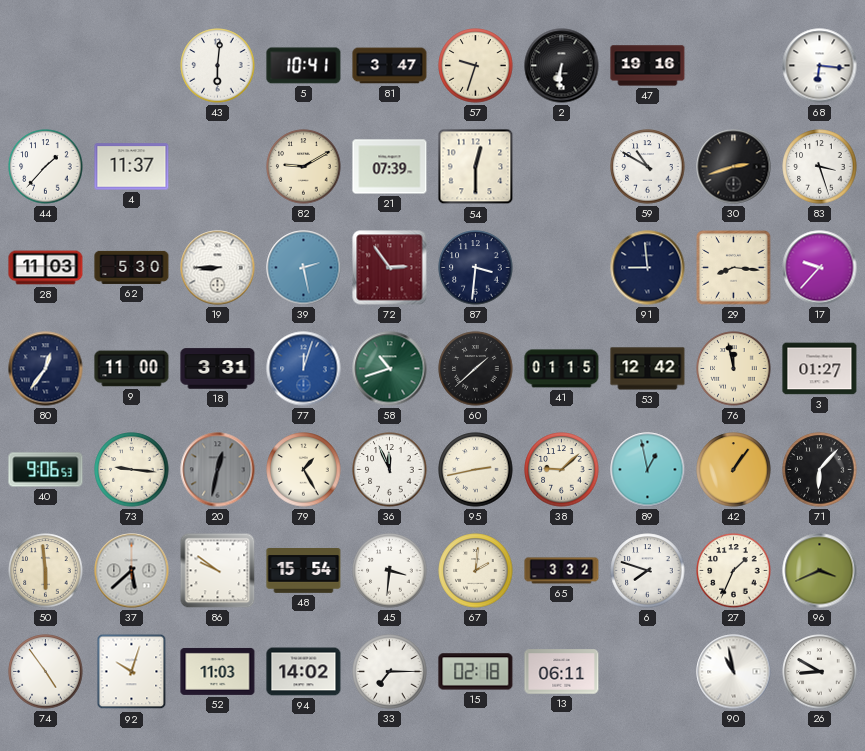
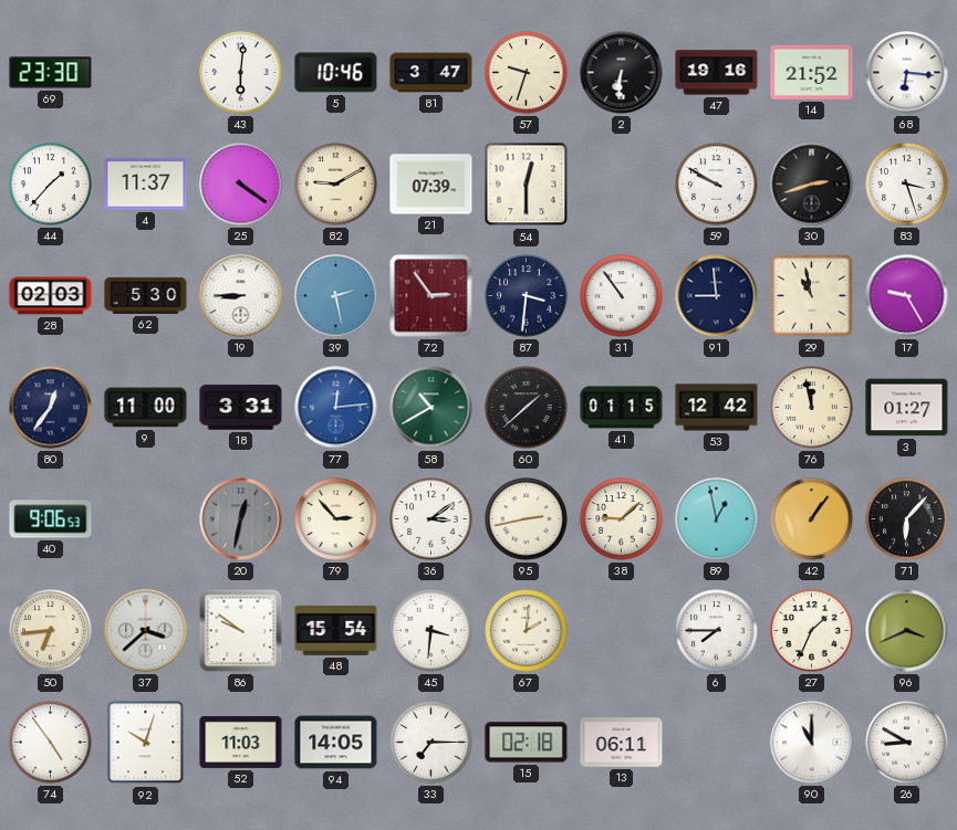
69: none -> 23:30 (51, 73)
5: 10:41 -> 10:46 (336, 73)
14: none -> 21:52 (812, 72)
25: none -> 4:21 (241, 185)
59: 10:50 -> 9:50 (717, 185)
28: 11:03 -> 02:03 (51, 296)
31: none -> 10:54 (622, 296)
29: 8:16 -> 10:58 (812, 296)
17: 9:37 -> 9:25 (907, 296)
77: 12:03 -> 12:14 (336, 408)
58: 10:42 -> 10:40 (431, 408)
73: 9:16 -> none (132, 470)
79: 1:25 -> 2:53 (336, 519)
36: 11:56 -> 3:09 (431, 519)
50: 5:59 -> 6:44 (51, 631)
37: 5:38 -> 3:38 (146, 631)
65: 3:32 -> none (562, 571)
6: 7:48 -> 7:45 (717, 631)
94: 14:02 -> 14:05 (336, 743)
90: 10:58 -> 11:00 (812, 743)
